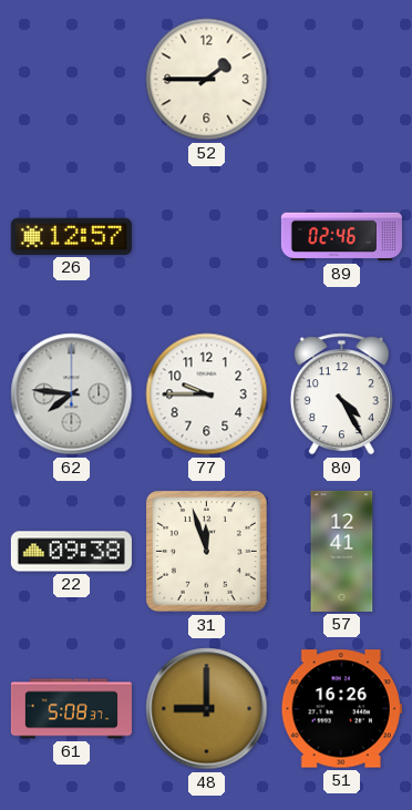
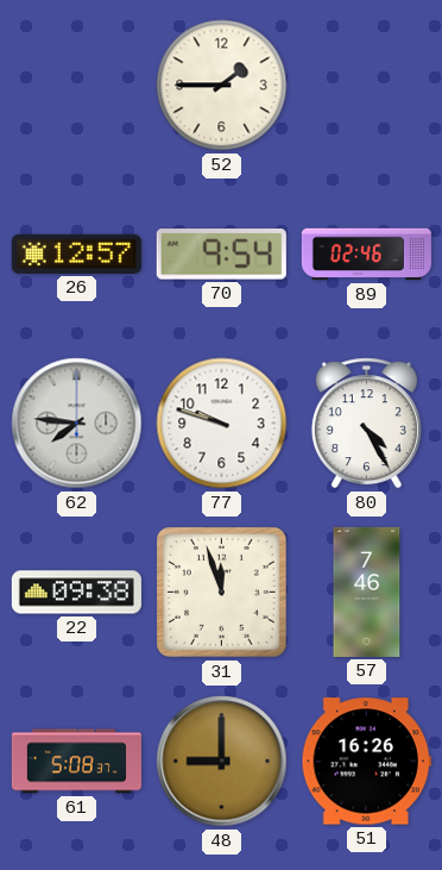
70: none -> 9:54 (221, 255)
77: 9:45 -> 9:48 (222, 424)
57: 12:41 -> 7:46 (367, 592)
